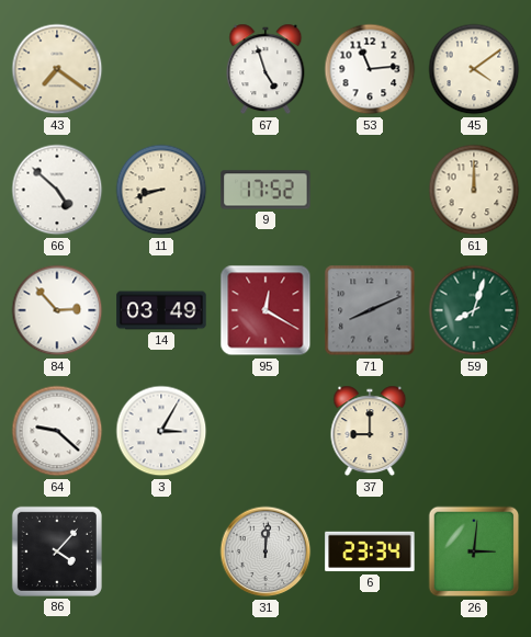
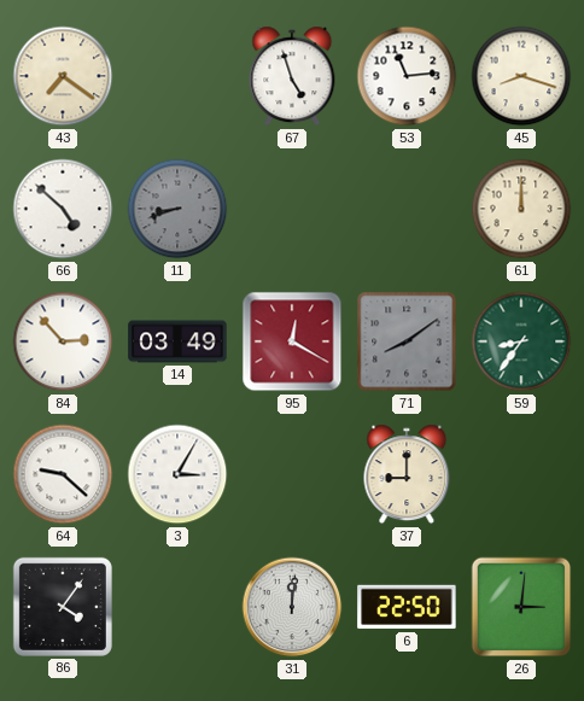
45: 4:09 -> 8:18 (521, 76)
11 dial: cream -> grey (177, 209)
9: 17:52 -> none (265, 190)
71: 8:11 -> 8:09 (407, 341)
59: 8:03 -> 8:36 (521, 341)
86: 4:07 -> 4:06 (63, 607)
6: 23:34 -> 22:50 (407, 607)
